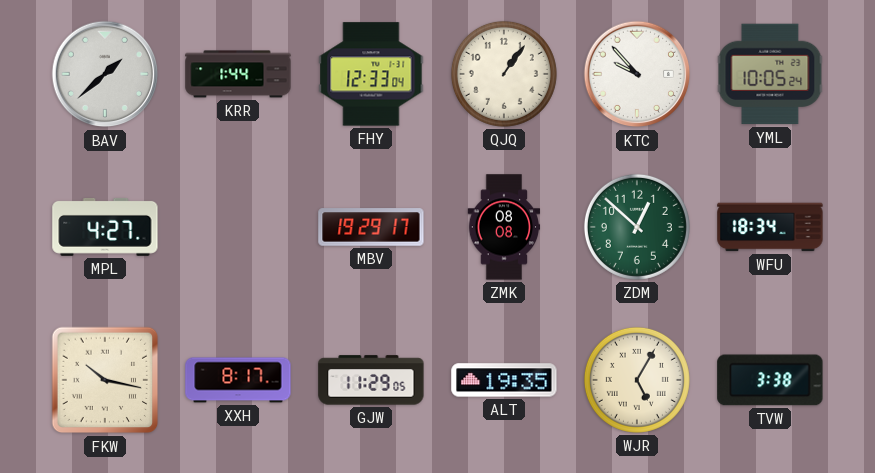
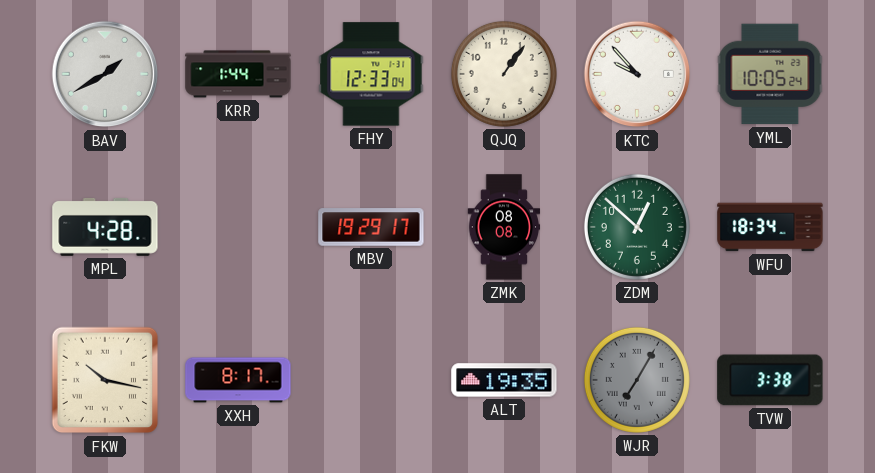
BAV: 1:38 -> 1:40 (105, 74)
MPL: 4:27 -> 4:28 (105, 227)
GJW: 11:29 -> none (371, 380)
WJR: 5:05 -> 7:05 (637, 380)
WJR dial: cream -> grey (637, 380)
